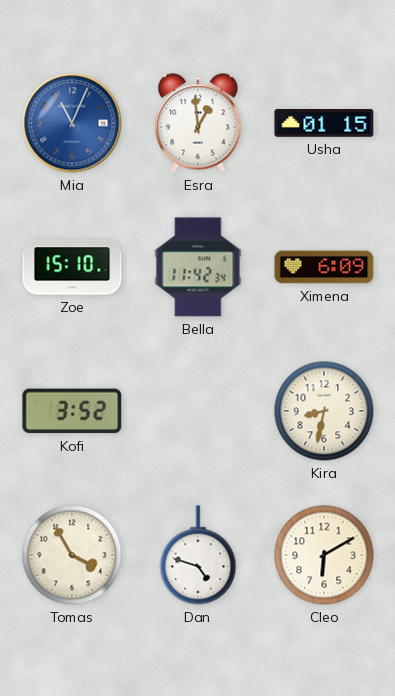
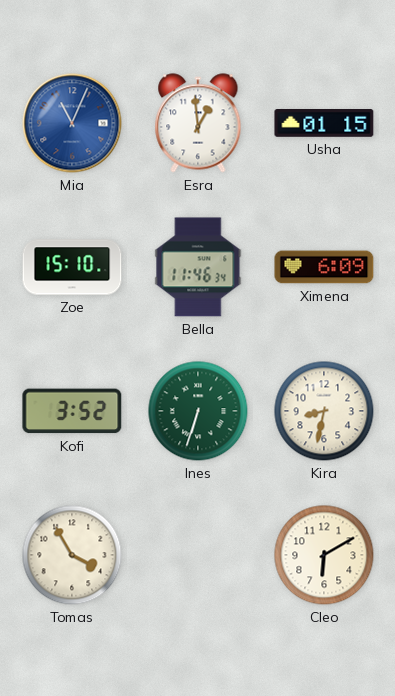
Bella: 11:42 -> 11:46 (198, 267)
Ines: none -> 6:33 (198, 411)
Dan: 4:48 -> none (198, 555)
